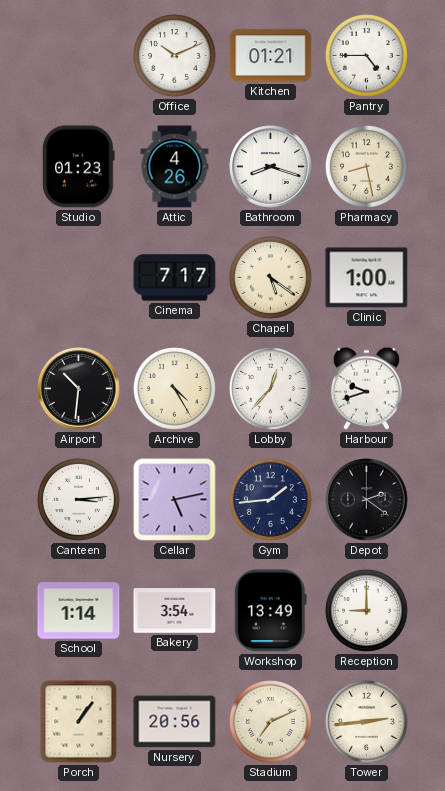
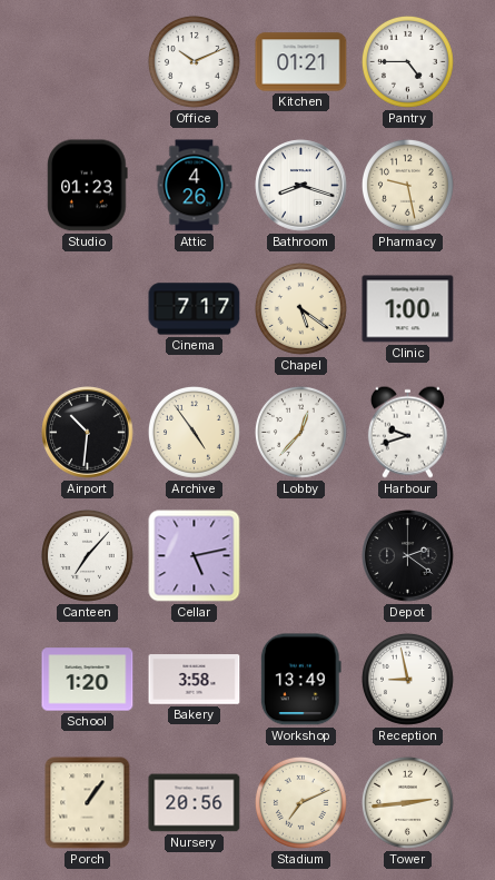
Pharmacy: 8:28 -> 9:28 (407, 185)
Archive: 4:25 -> 4:54 (194, 432)
Canteen: 3:14 -> 7:07 (87, 555)
Gym: 1:44 -> none (270, 499)
School: 1:14 -> 1:20 (88, 680)
Bakery: 3:54 -> 3:58 (195, 680)
Reception: 9:00 -> 8:58 (407, 679)
